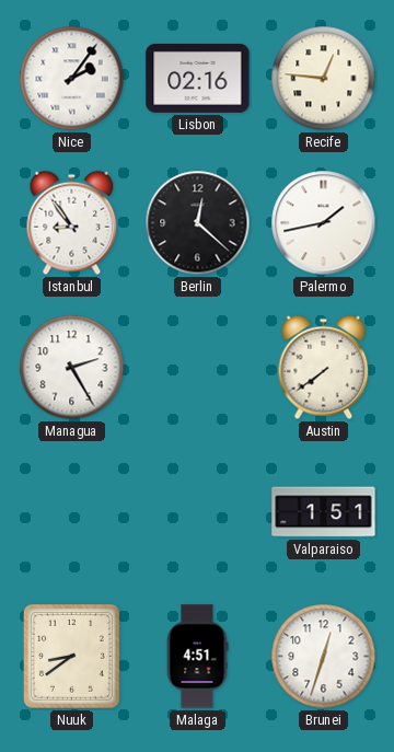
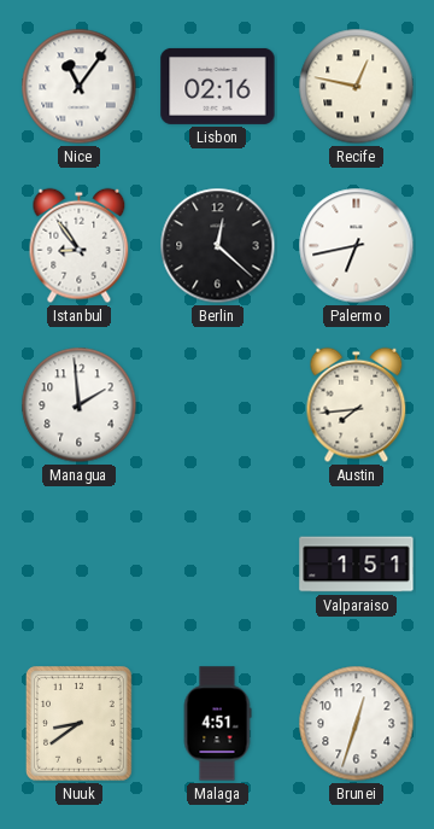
Nice: 2:06 -> 11:06 (80, 87)
Recife: 12:46 -> 12:47 (357, 87)
Palermo: 1:43 -> 6:43 (357, 246)
Managua: 2:25 -> 1:59 (80, 405)
Austin: 7:39 -> 7:44 (357, 405)
